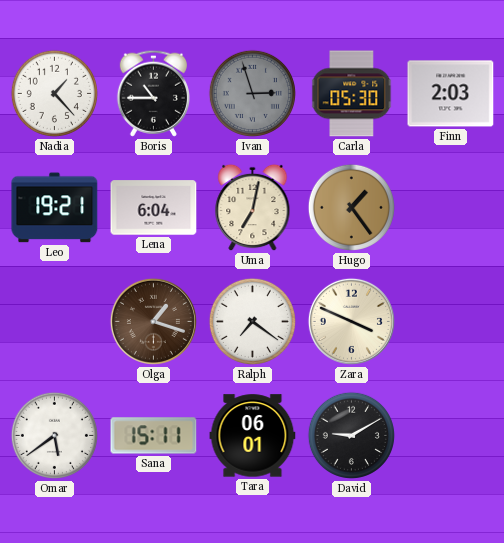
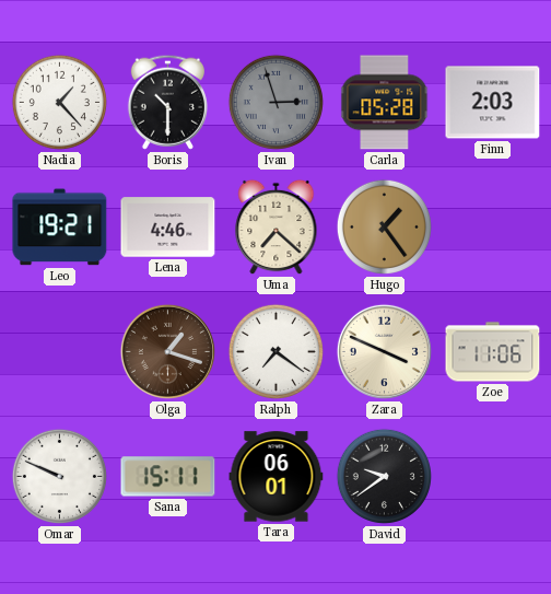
Boris: 10:45 -> 10:30 (167, 102)
Carla: 05:30 -> 05:28 (385, 103)
Lena: 6:04 -> 4:46 (168, 228)
Uma: 7:02 -> 7:22 (277, 228)
Zoe: none -> 11:06 (493, 352)
Omar: 5:39 -> 9:49 (59, 476)
David: 9:10 -> 9:39 (384, 476)
